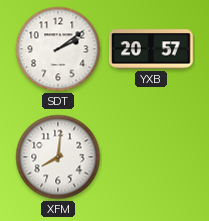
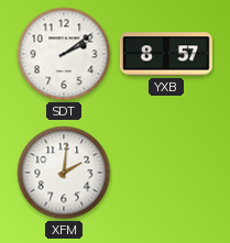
YXB: 20:57 -> 8:57 (166, 54)
XFM: 8:01 -> 2:01 (64, 173)
